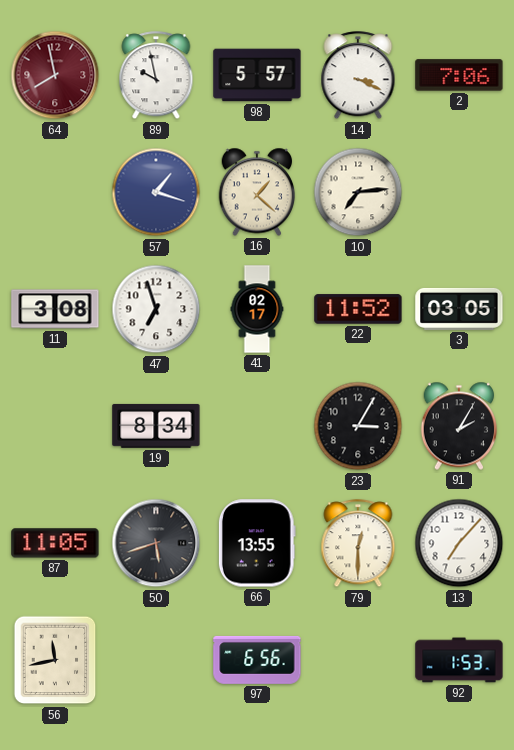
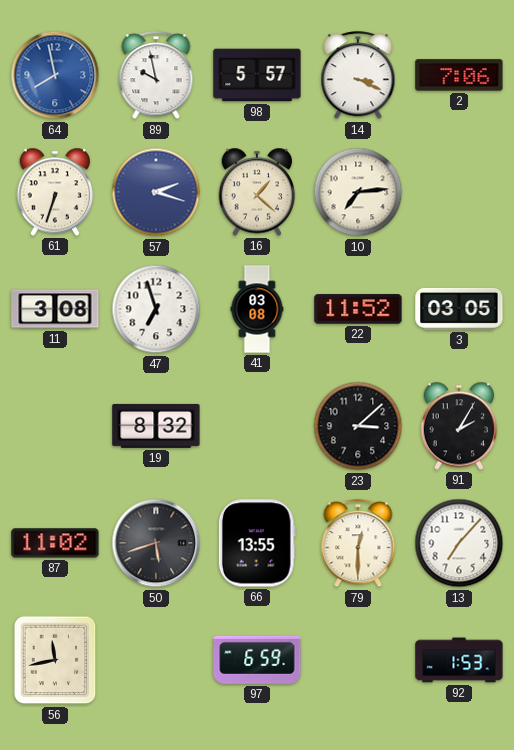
64 dial: burgundy -> blue (55, 75)
61: none -> 6:33 (55, 192)
57: 1:18 -> 2:18 (156, 192)
41: 02:17 -> 03:08 (257, 309)
19: 8:34 -> 8:32 (156, 426)
23: 3:05 -> 3:08 (358, 426)
87: 11:05 -> 11:02 (55, 543)
97: 6:56 -> 6:59 (257, 660)
